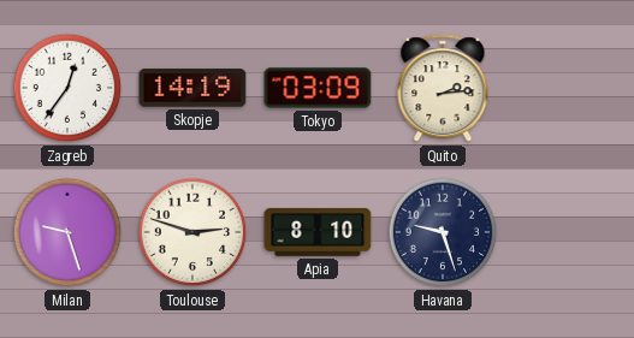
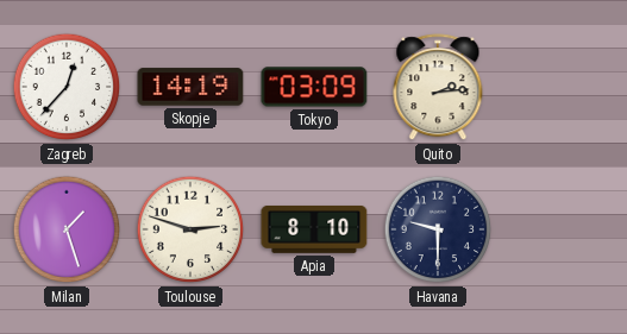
Zagreb: 12:36 -> 12:37 (67, 87)
Milan: 9:27 -> 1:27 (67, 229)
Havana: 9:27 -> 9:30 (438, 229)
